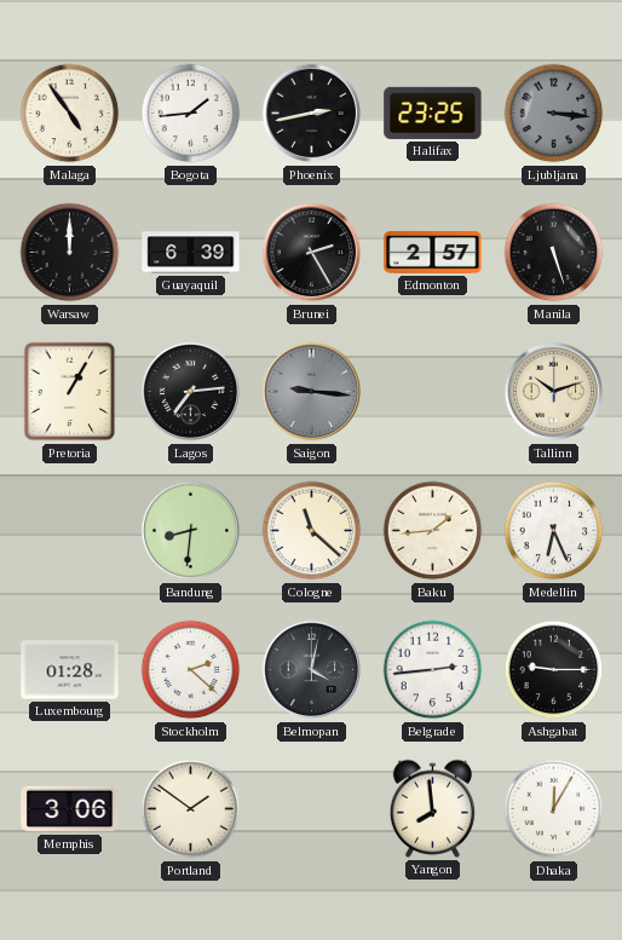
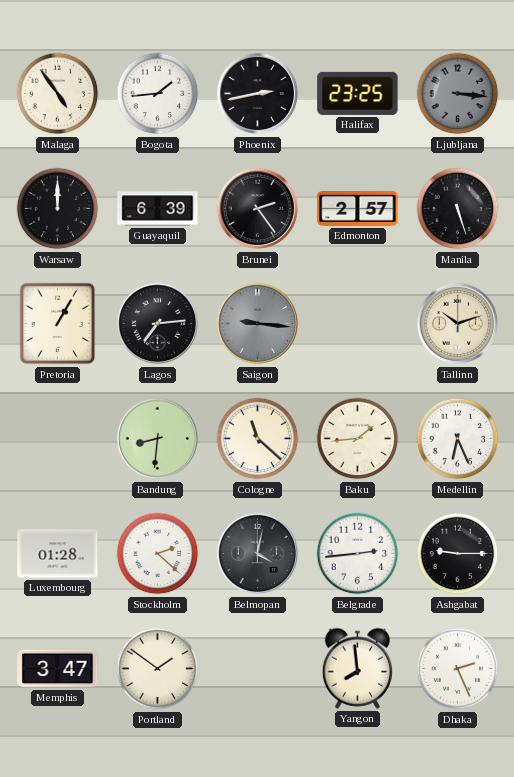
Brunei: 2:25 -> 2:24 (258, 209)
Memphis: 3:06 -> 3:47 (58, 669)
Dhaka: 12:05 -> 2:26 (458, 669)
